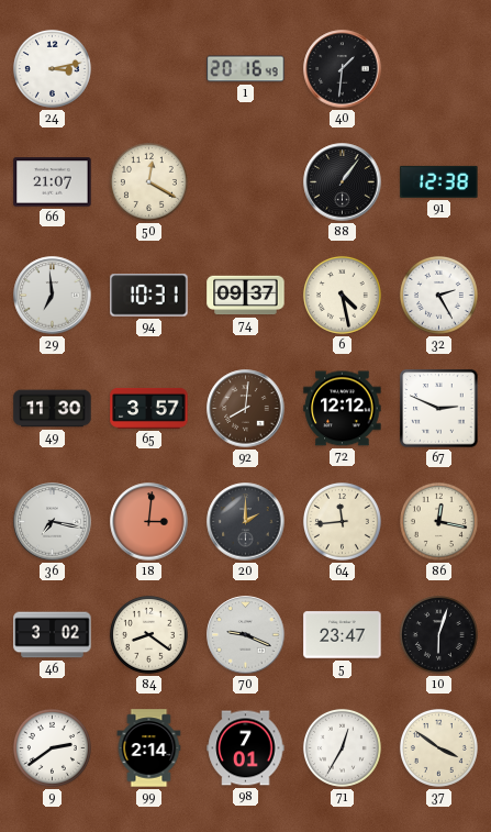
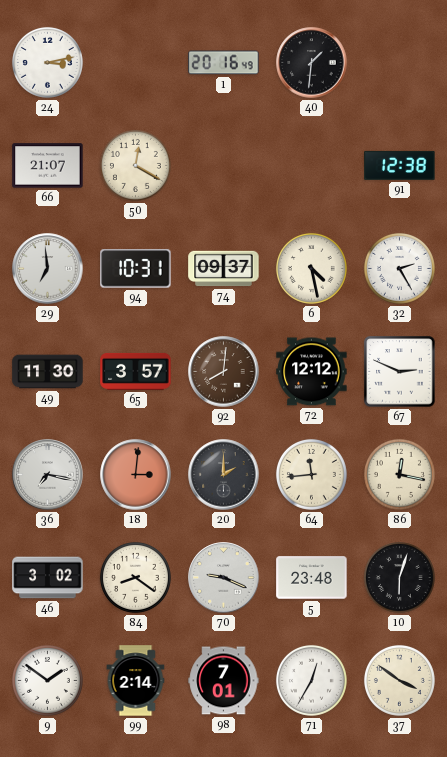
88: 1:06 -> none (343, 182)
5: 23:47 -> 23:48 (312, 578)
9: 2:39 -> 1:51 (47, 680)
